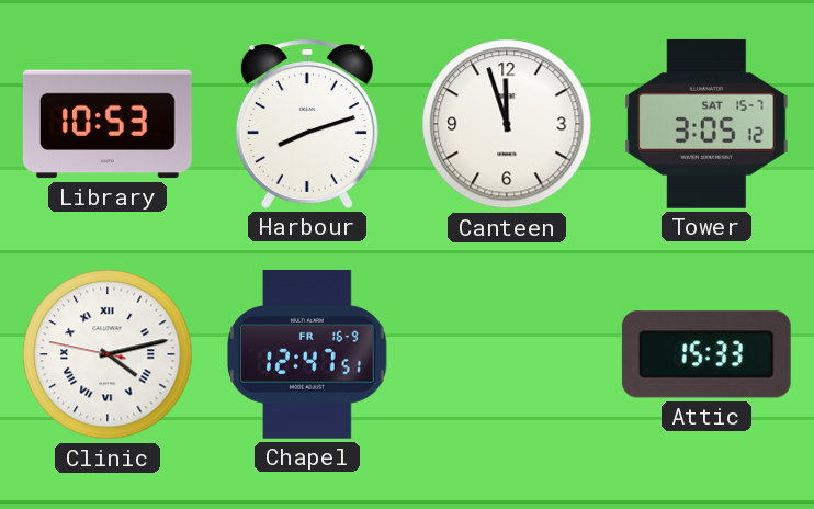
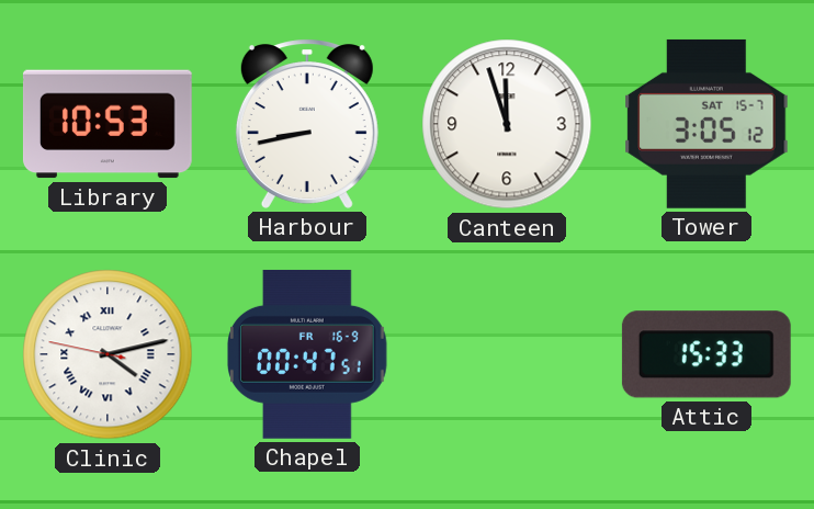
Harbour: 8:12 -> 8:43 (307, 124)
Chapel: 12:47 -> 00:47 (308, 354)
